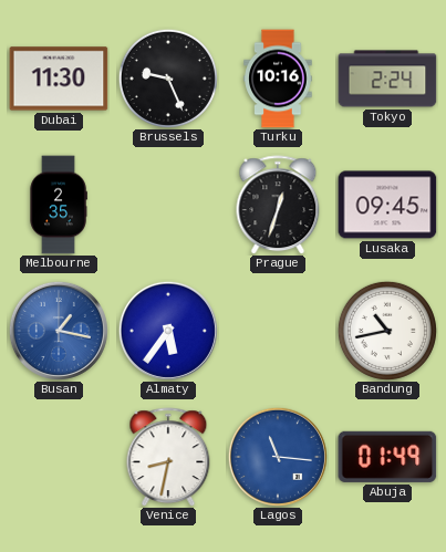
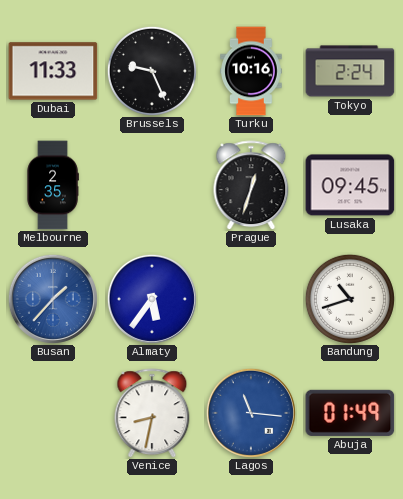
Dubai: 11:30 -> 11:33 (53, 71)
Busan: 1:17 -> 1:37 (53, 299)
Bandung: 10:43 -> 10:42 (350, 299)
